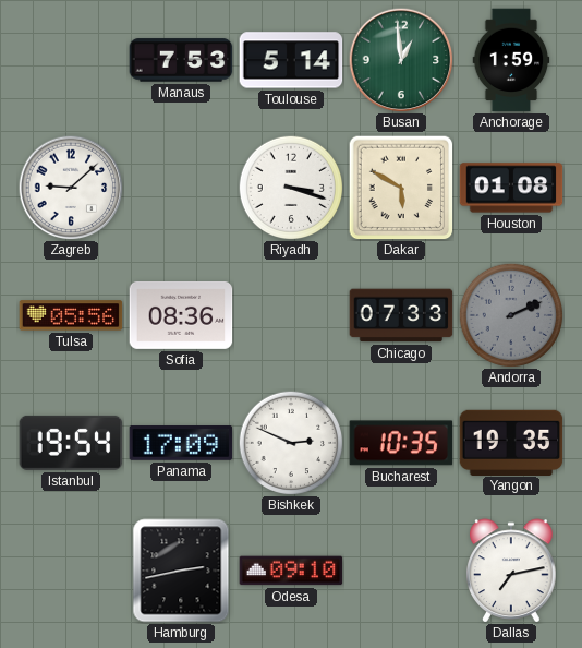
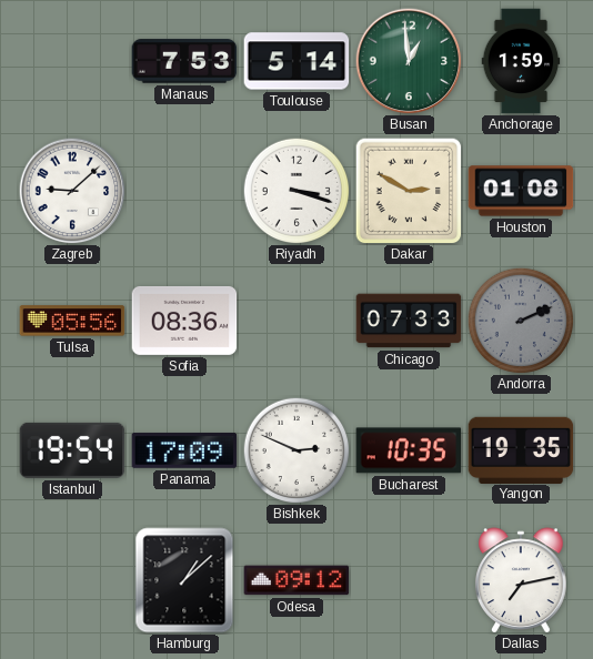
Dakar: 5:50 -> 2:50 (409, 191)
Hamburg: 2:43 -> 1:08 (184, 580)
Odesa: 09:10 -> 09:12 (296, 580)
